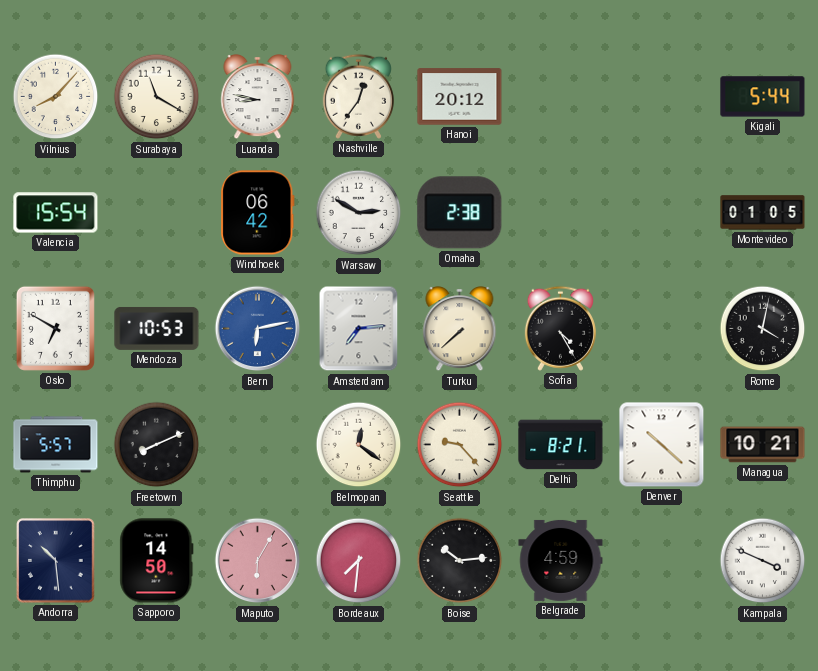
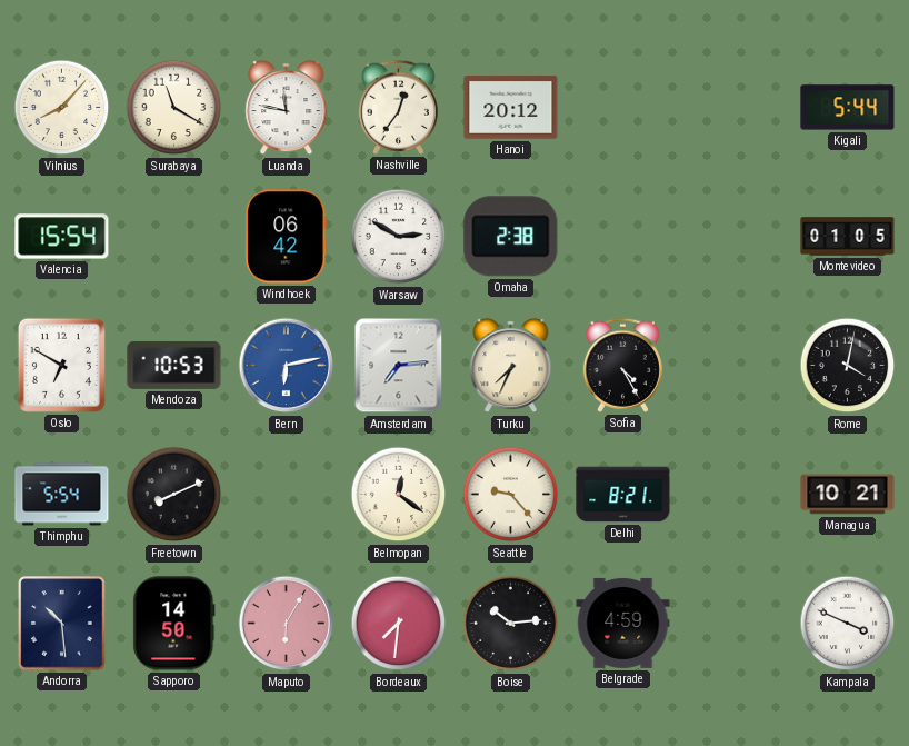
Luanda: 8:47 -> 11:47 (287, 109)
Turku: 7:38 -> 7:34 (511, 367)
Thimphu: 5:57 -> 5:54 (62, 495)
Denver: 10:22 -> none (662, 445)
